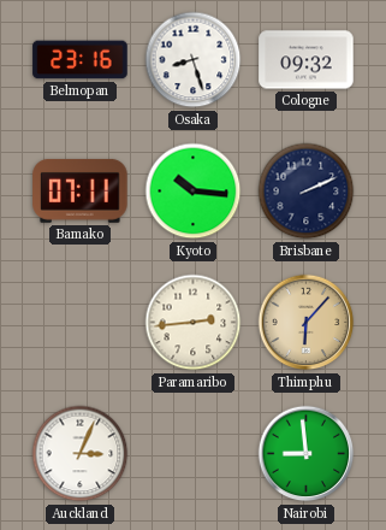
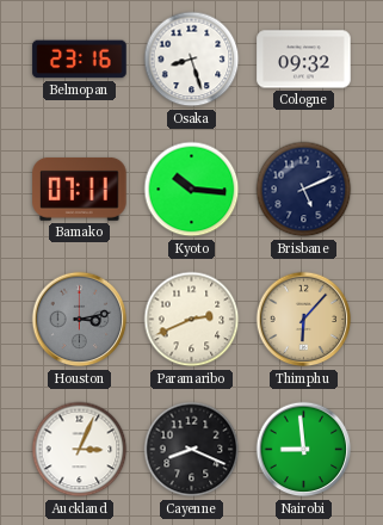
Brisbane: 2:11 -> 5:11 (304, 190)
Houston: none -> 3:13 (80, 320)
Paramaribo: 2:44 -> 2:41 (192, 320)
Cayenne: none -> 8:19 (192, 450)
